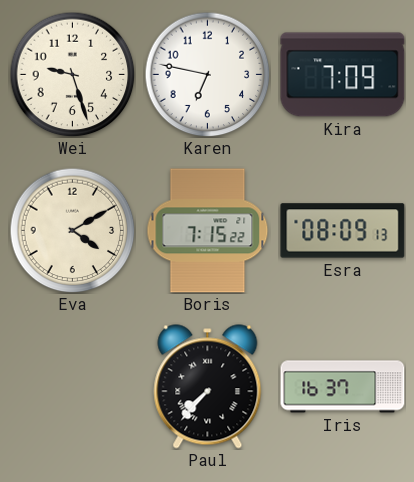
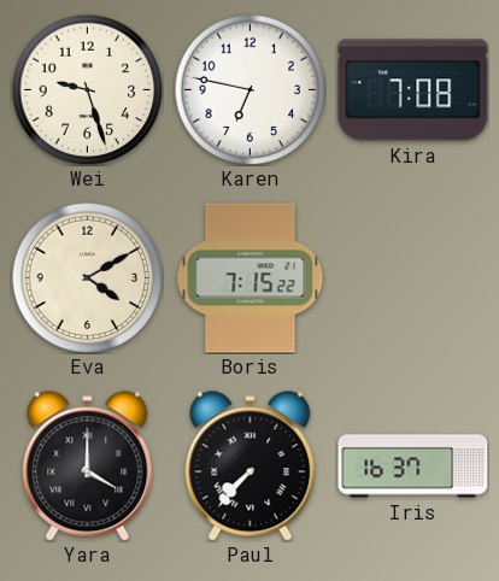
Kira: 7:09 -> 7:08 (413, 90)
Esra: 08:09 -> none (343, 231)
Yara: none -> 4:00 (88, 466)
